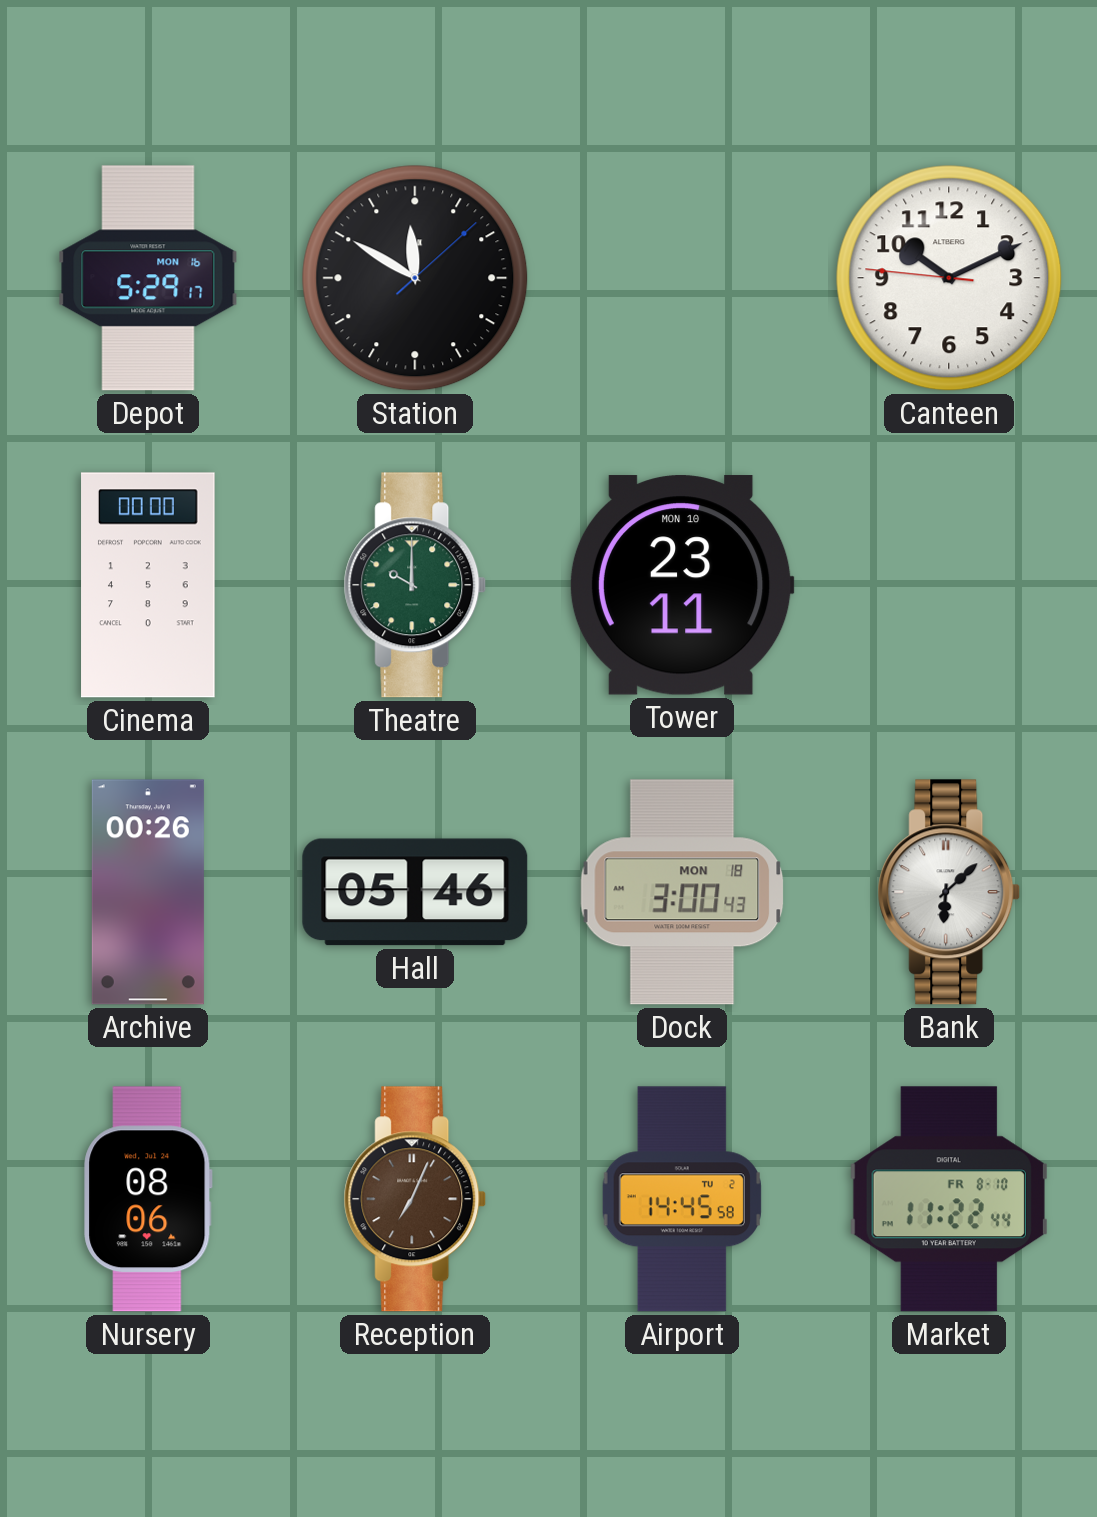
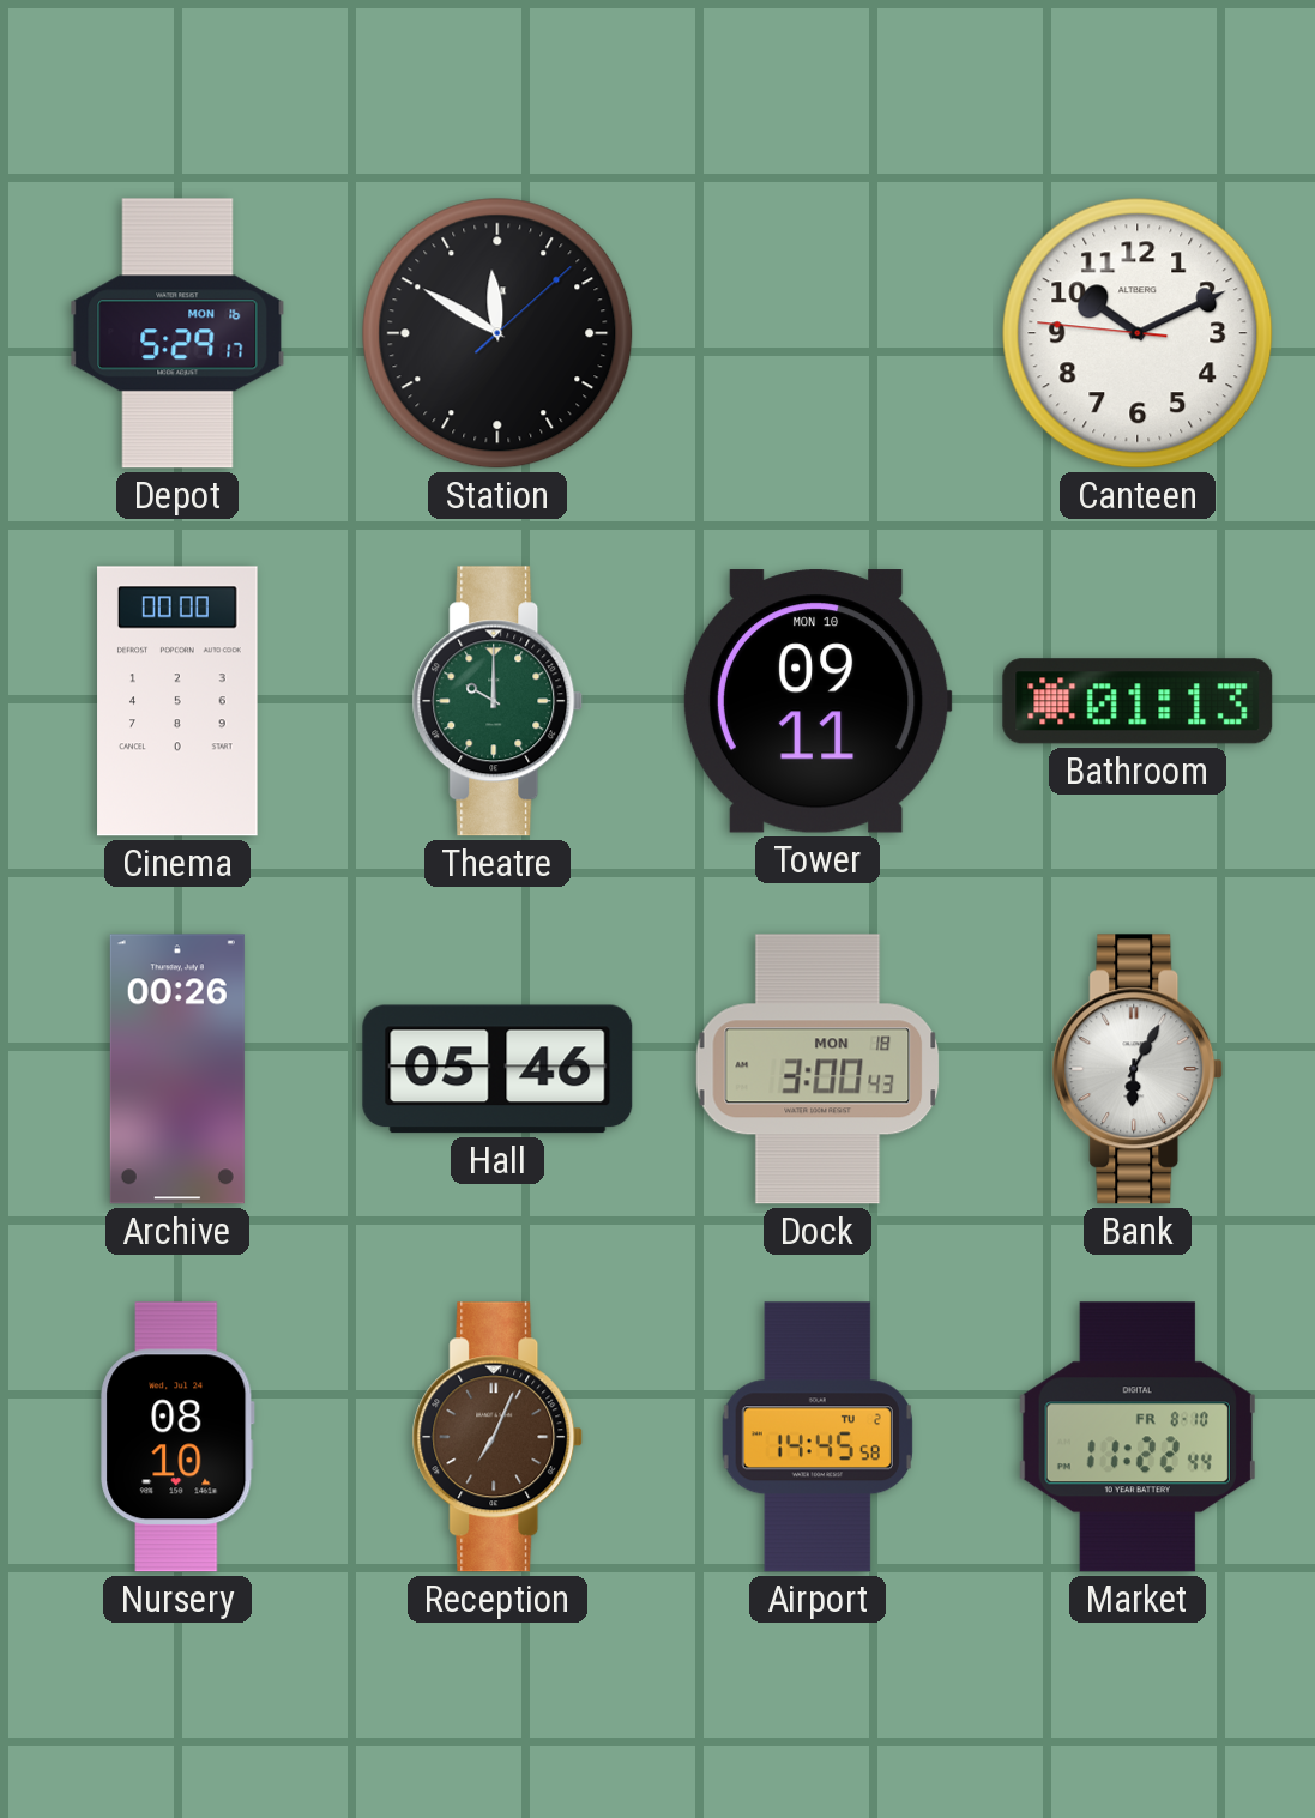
Tower: 23:11 -> 09:11 (818, 701)
Bathroom: none -> 01:13 (1138, 701)
Bank: 6:08 -> 6:05 (1138, 1069)
Nursery: 08:06 -> 08:10 (177, 1437)
